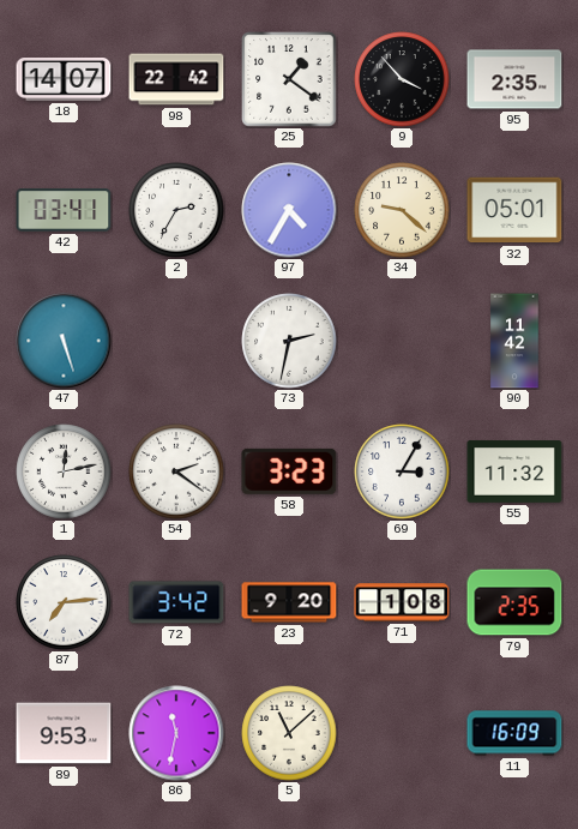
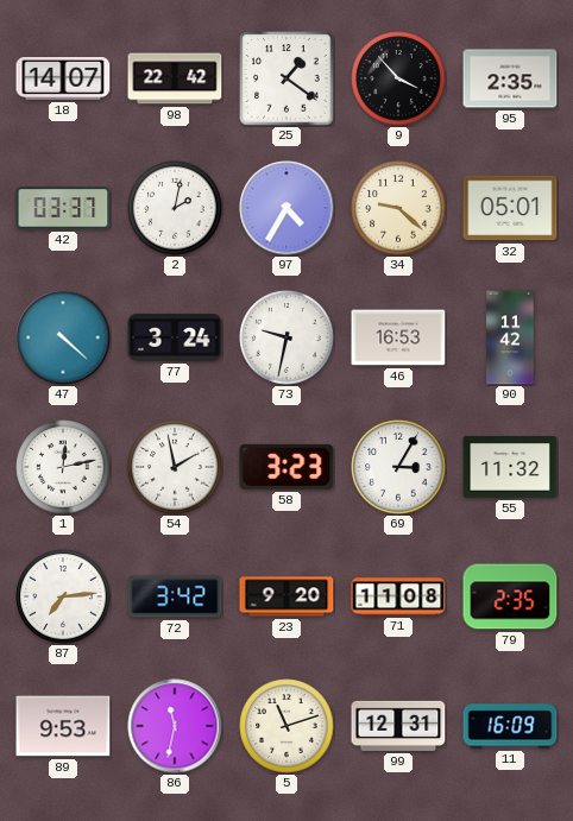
42: 03:41 -> 03:37 (63, 208)
2: 2:35 -> 2:02 (175, 208)
47: 5:27 -> 4:22 (63, 337)
77: none -> 3:24 (175, 337)
73: 2:32 -> 9:32 (286, 337)
46: none -> 16:53 (398, 337)
54: 2:21 -> 1:58 (175, 467)
71: 1:08 -> 11:08 (398, 596)
5: 11:08 -> 11:12 (286, 726)
99: none -> 12:31 (398, 726)
